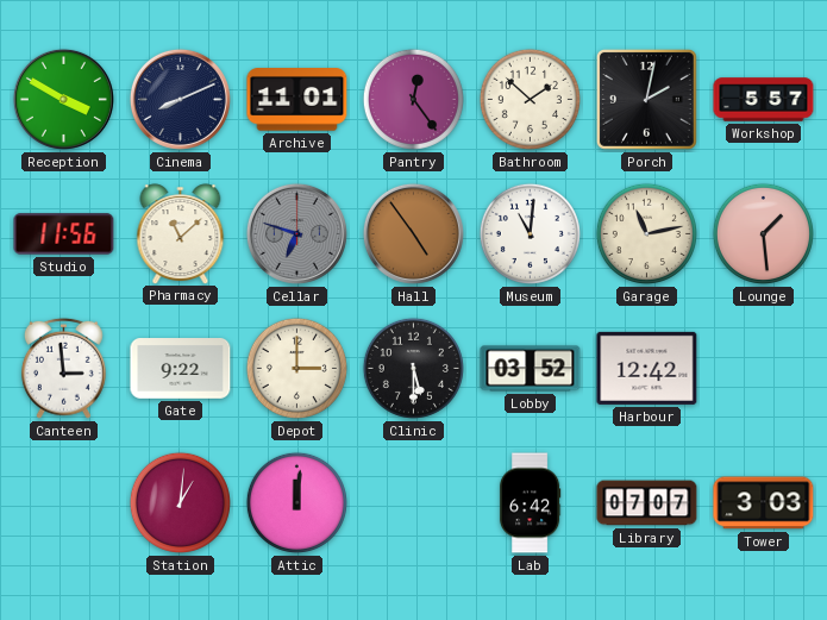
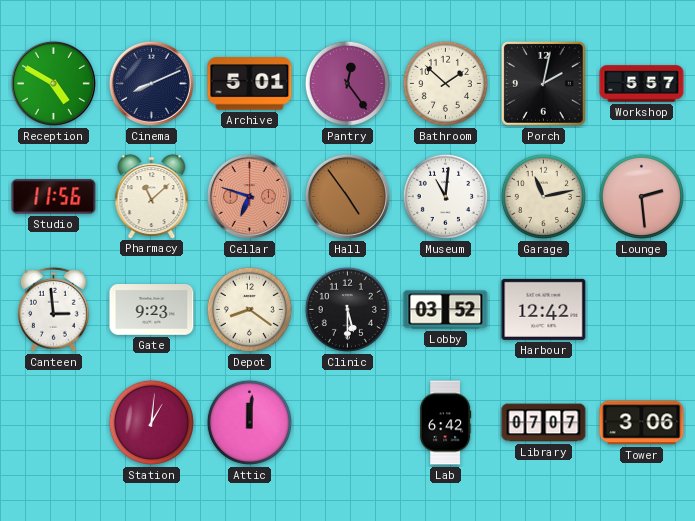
Reception: 3:50 -> 4:50 (53, 83)
Archive: 11:01 -> 5:01 (250, 84)
Cellar dial: grey -> salmon (249, 196)
Lounge: 1:29 -> 2:29 (641, 196)
Gate: 9:22 -> 9:23 (152, 310)
Depot: 3:00 -> 8:21 (249, 309)
Tower: 3:03 -> 3:06 (642, 423)
